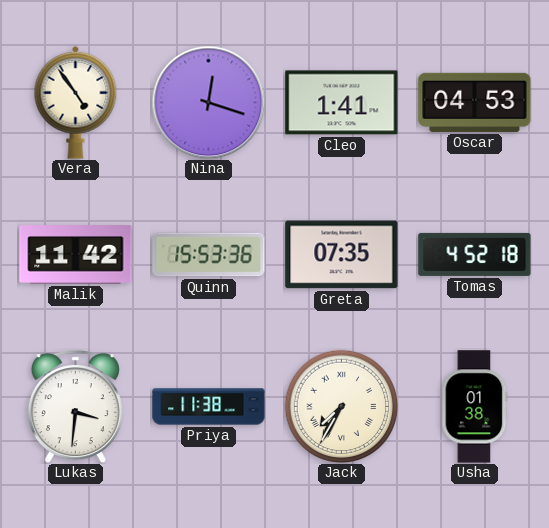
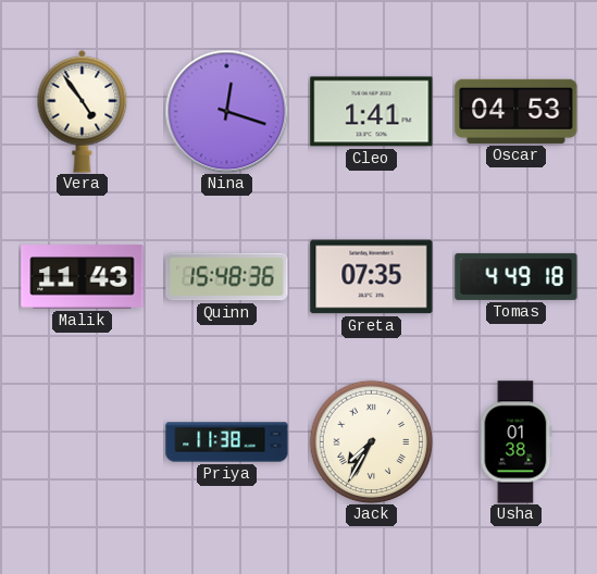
Malik: 11:42 -> 11:43 (83, 277)
Quinn: 15:53 -> 15:48 (227, 277)
Tomas: 4:52 -> 4:49 (517, 276)
Lukas: 3:31 -> none (75, 407)
